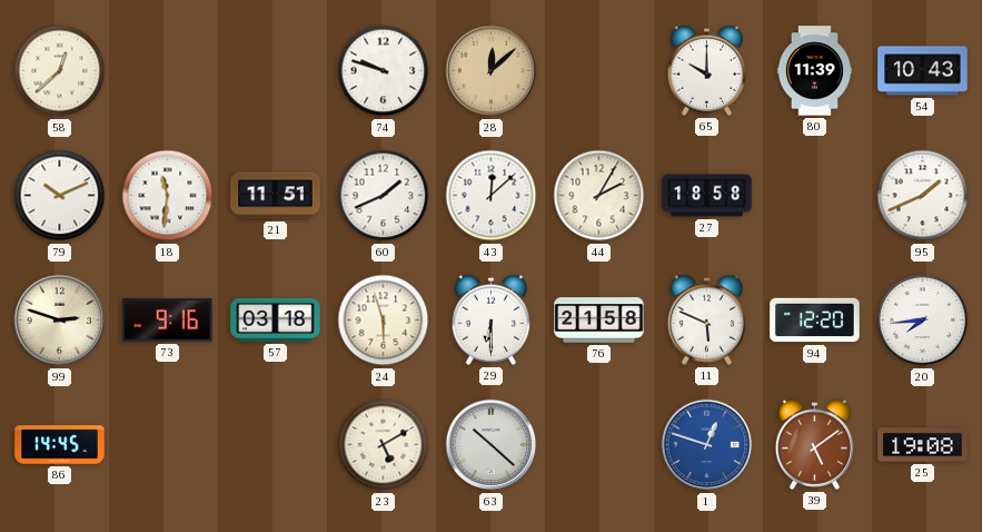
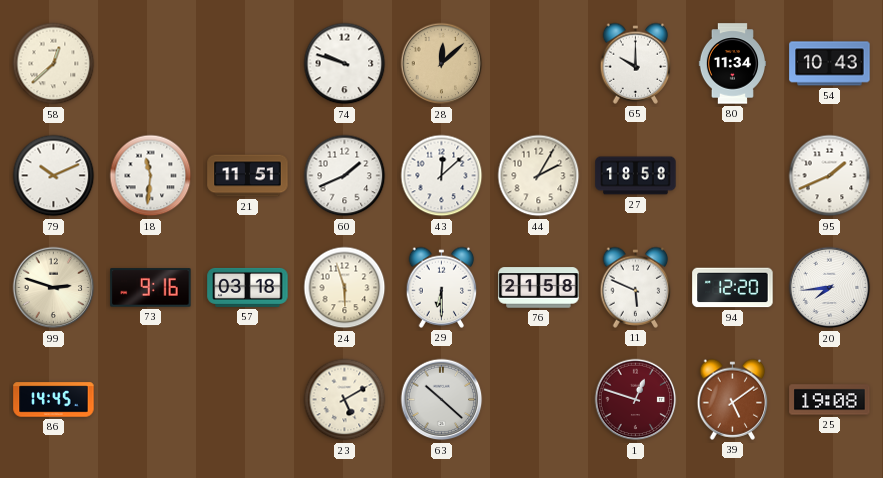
80: 11:39 -> 11:34 (732, 64)
1 dial: blue -> burgundy (636, 400)
